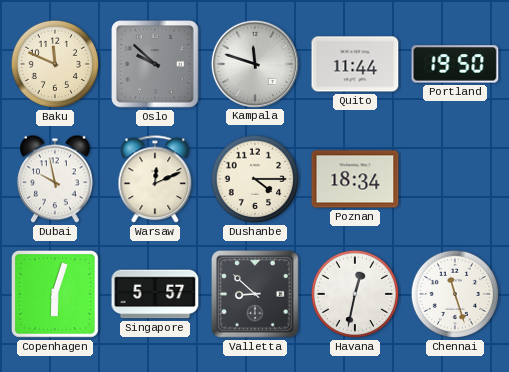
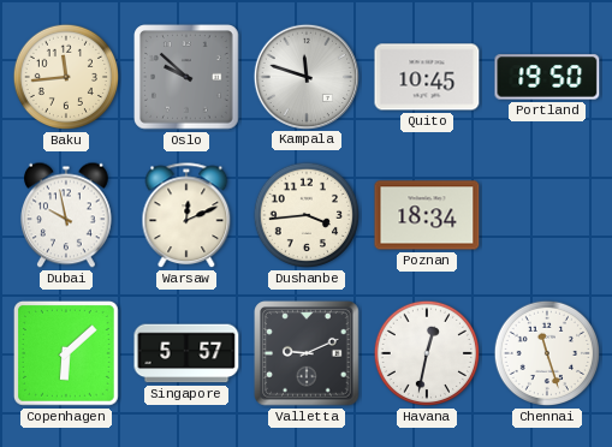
Baku: 11:49 -> 11:44 (66, 77)
Quito: 11:44 -> 10:45 (427, 77)
Dushanbe: 4:15 -> 3:44 (307, 215)
Copenhagen: 6:03 -> 6:08 (66, 353)
Valletta: 8:52 -> 9:11 (307, 353)
